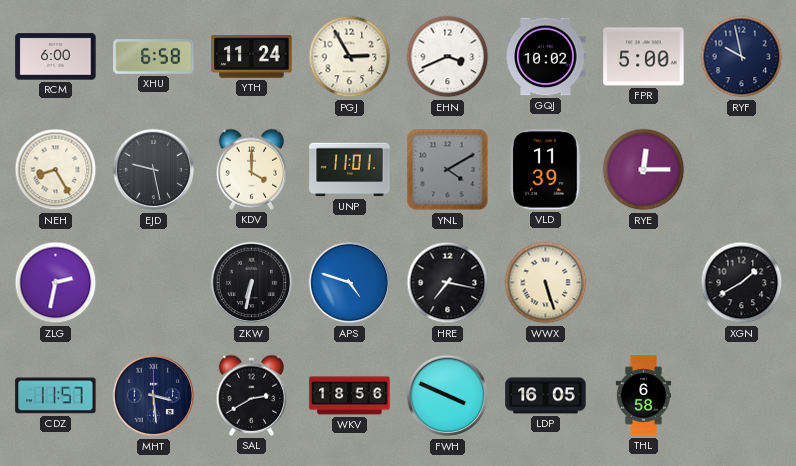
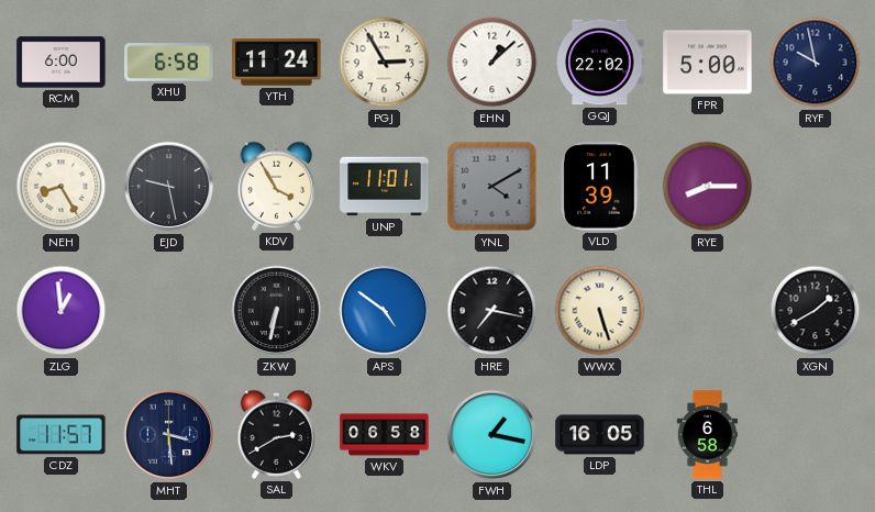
EHN: 3:41 -> 1:08 (492, 63)
GQJ: 10:02 -> 22:02 (600, 63)
KDV: 4:00 -> 3:55 (277, 186)
RYE: 12:15 -> 8:15 (708, 187)
ZLG: 2:32 -> 12:59 (62, 311)
APS: 4:48 -> 4:51 (385, 311)
WKV: 18:56 -> 06:58 (385, 435)
FWH: 3:49 -> 1:17 (492, 435)
